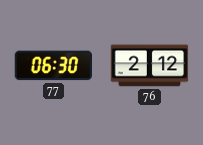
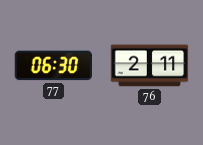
76: 2:12 -> 2:11 (150, 66)
